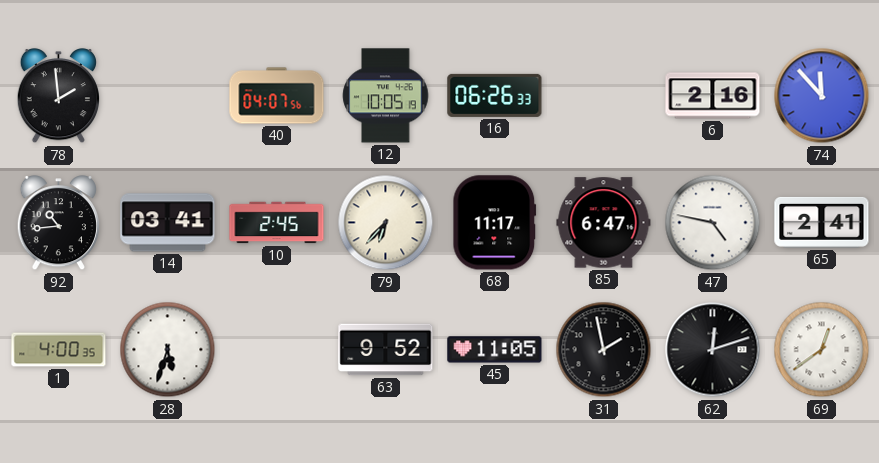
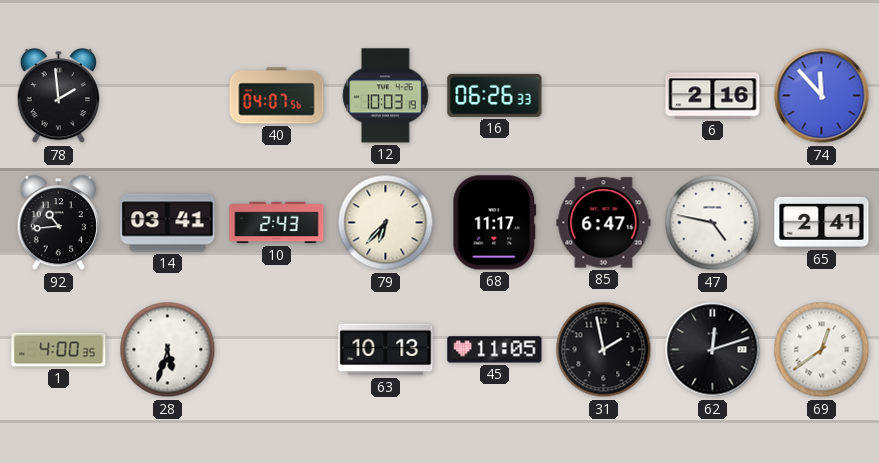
12: 10:05 -> 10:03 (386, 96)
10: 2:45 -> 2:43 (277, 223)
63: 9:52 -> 10:13 (386, 350)
